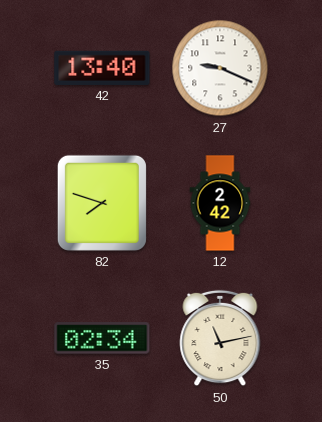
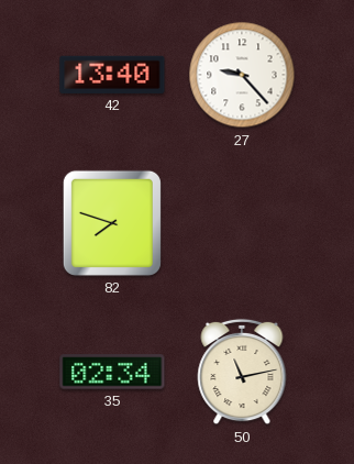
27: 9:19 -> 9:23 (242, 75)
12: 2:42 -> none (220, 203)
